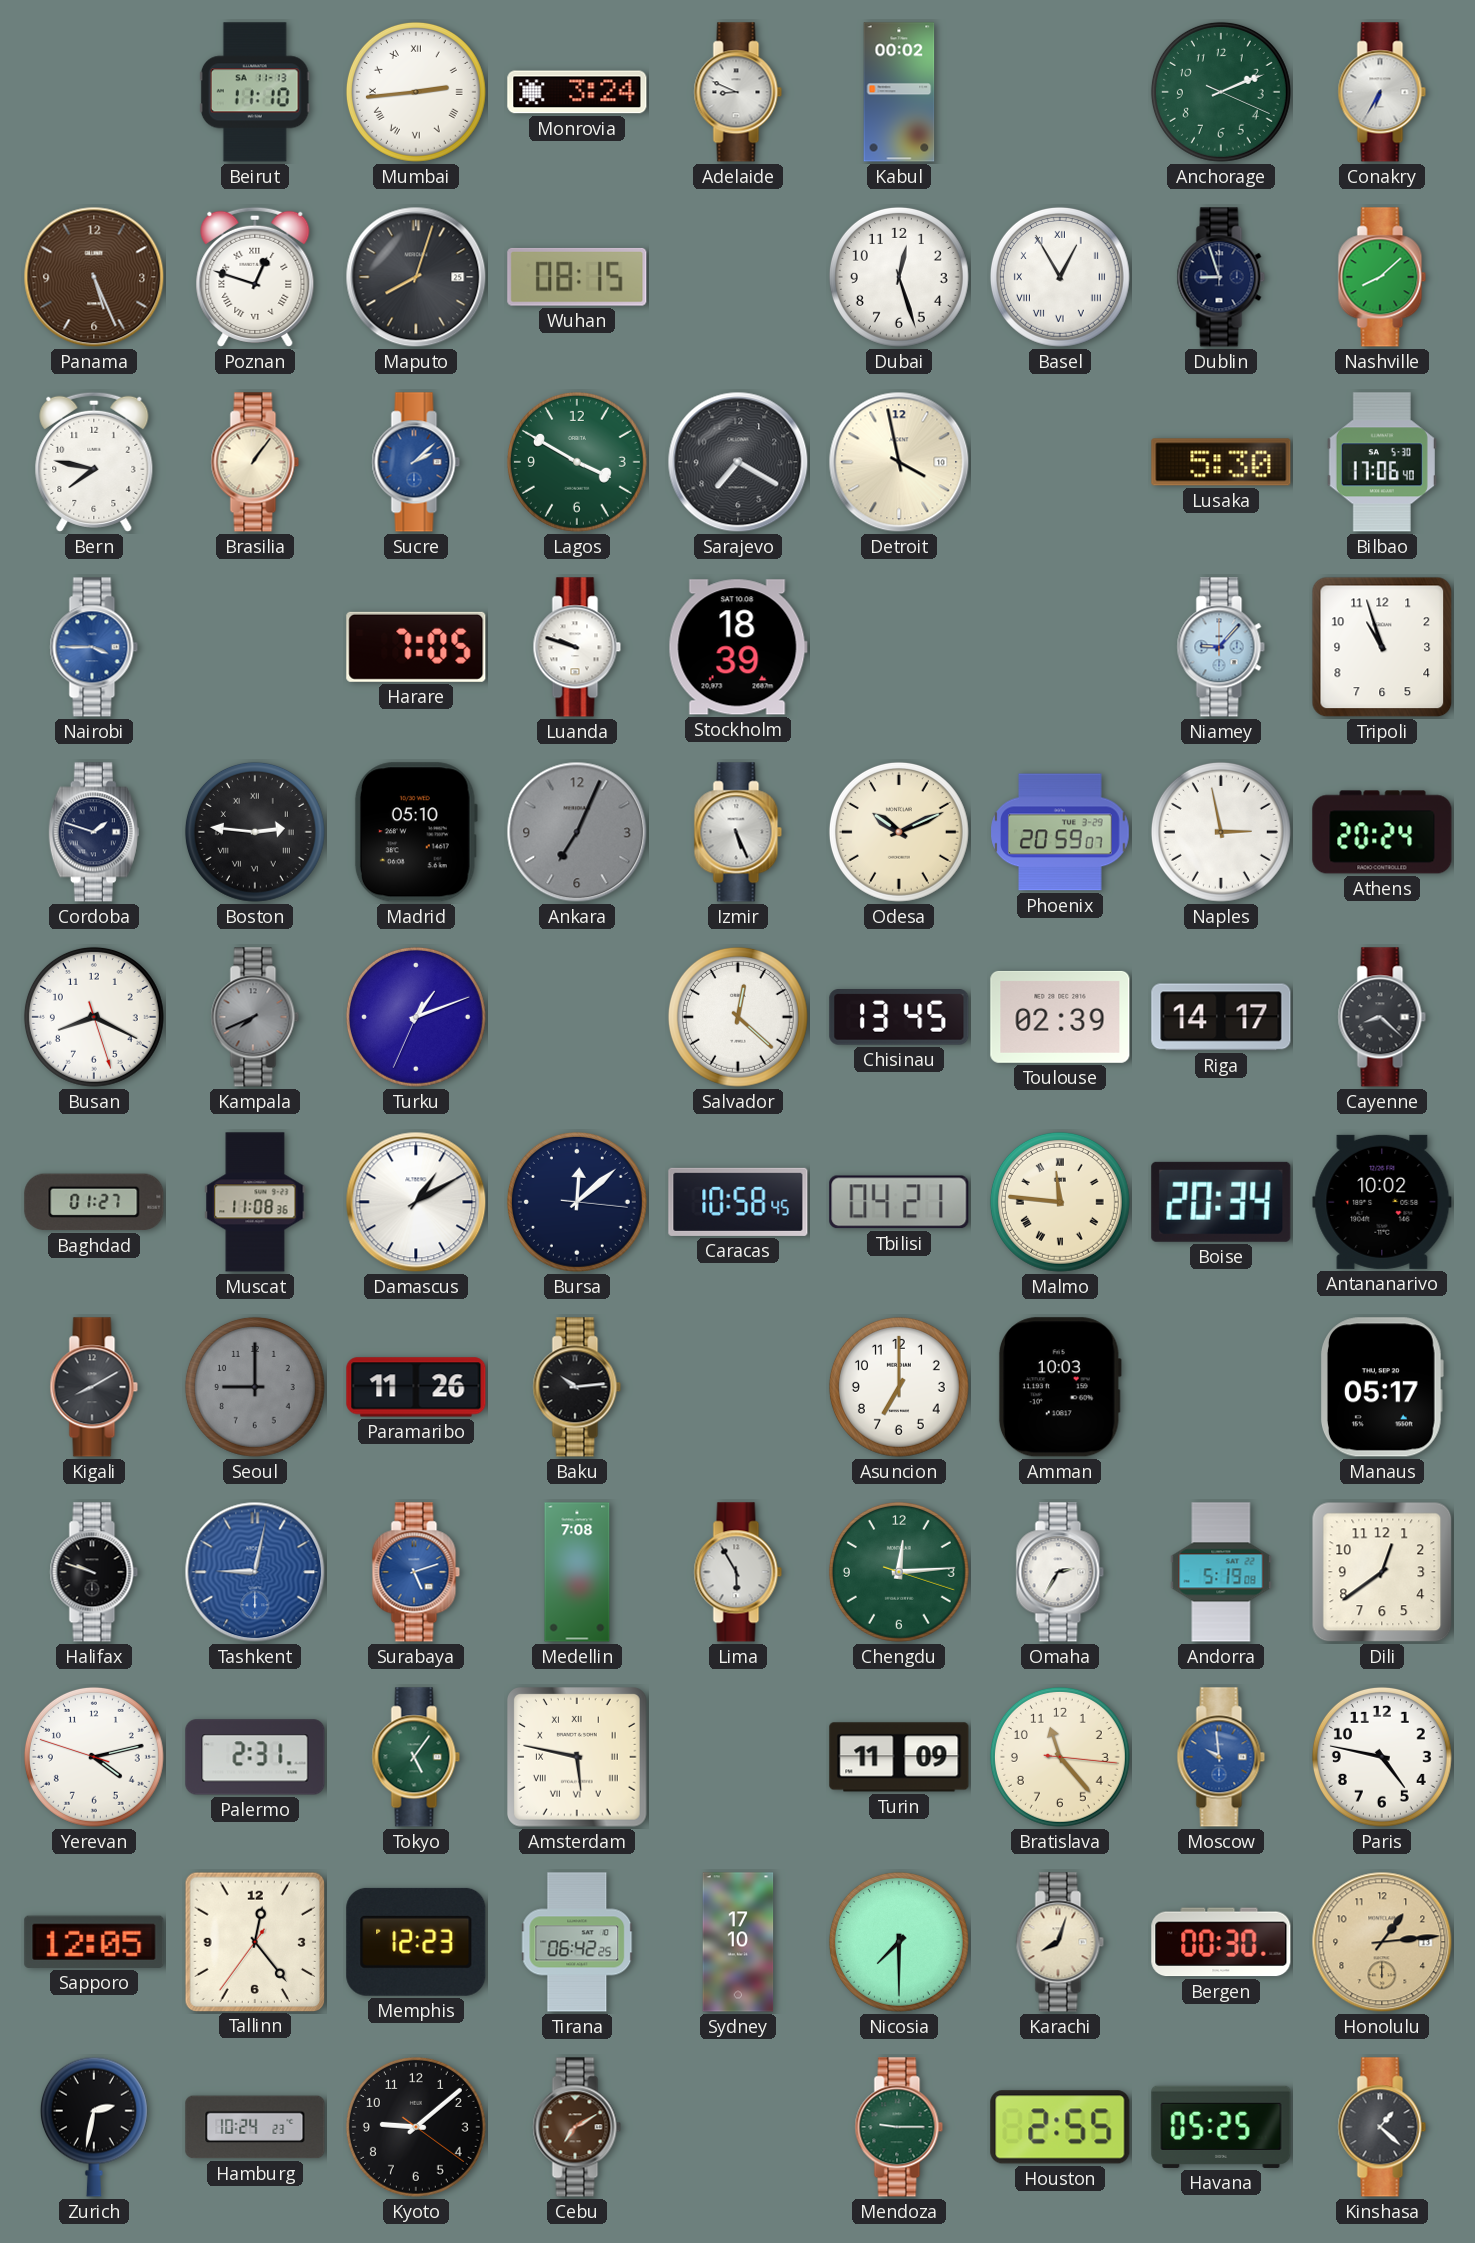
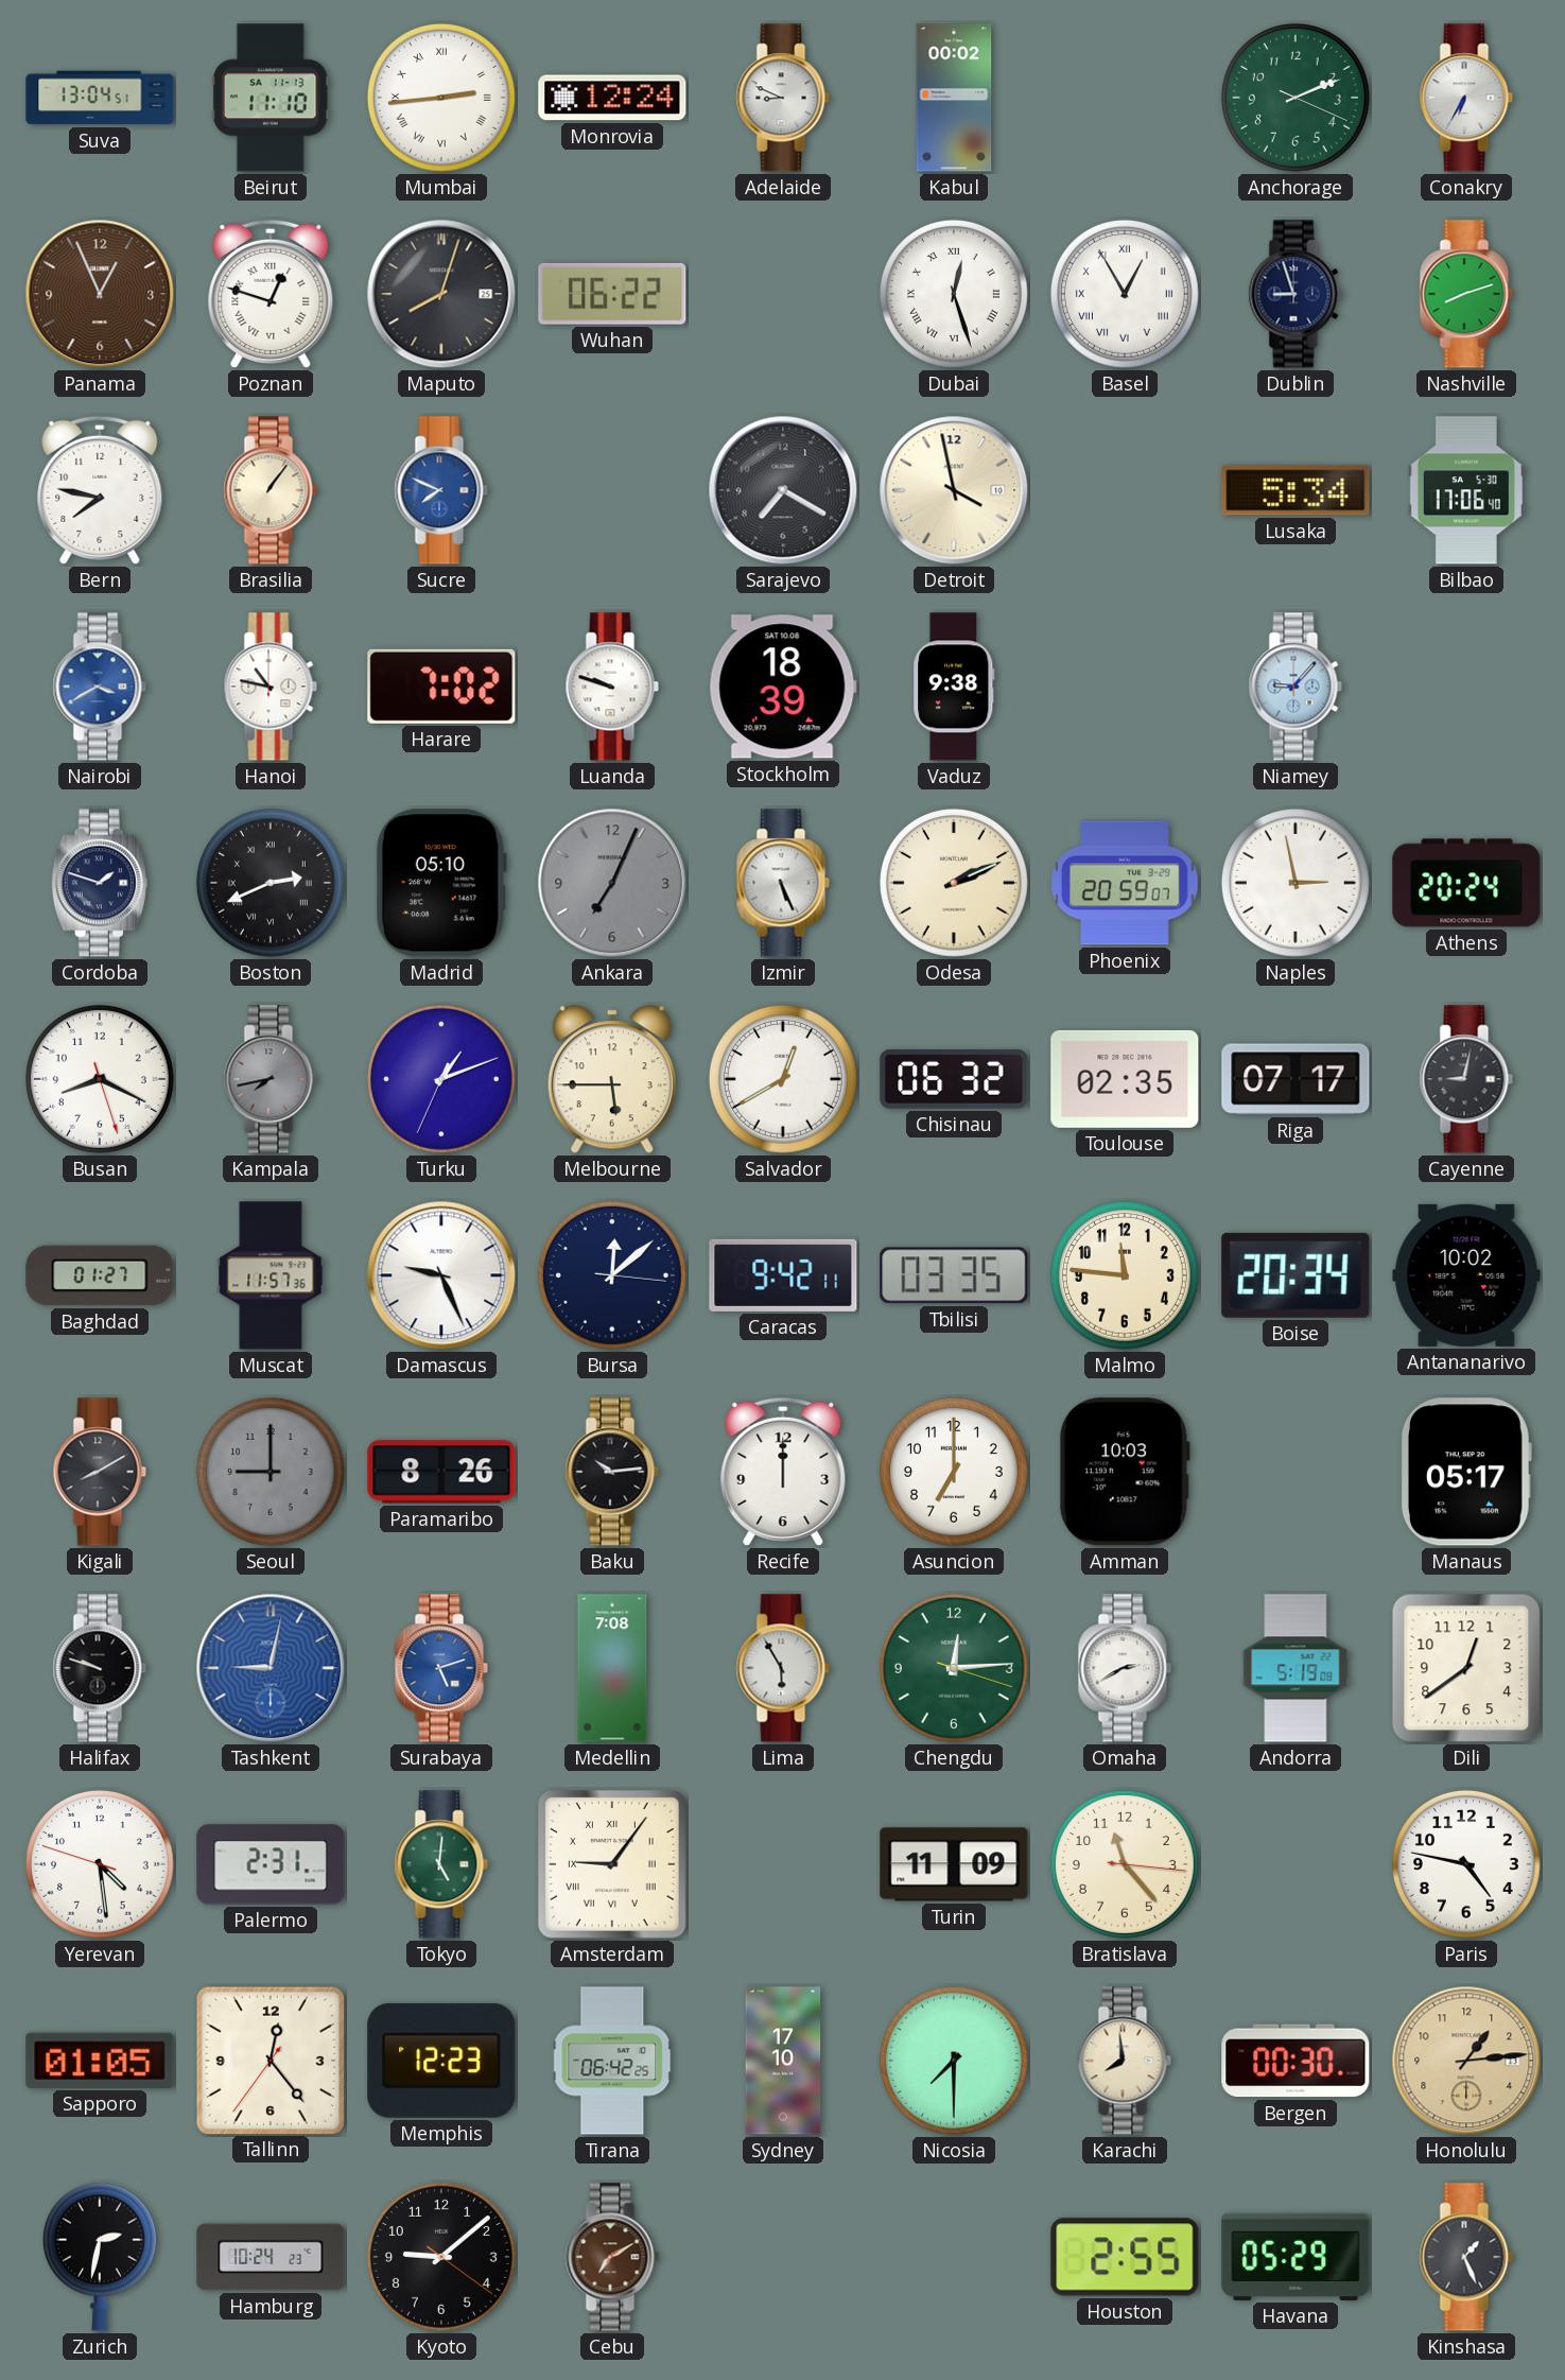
Suva: none -> 13:04 (100, 98)
Monrovia: 3:24 -> 12:24 (612, 98)
Panama: 5:26 -> 12:56 (100, 294)
Wuhan: 08:15 -> 06:22 (612, 294)
Dubai numerals: Arabic -> Roman (954, 294)
Nashville: 8:08 -> 8:12 (1466, 294)
Sucre: 2:08 -> 7:49 (441, 490)
Lagos: 3:50 -> none (577, 462)
Lusaka: 5:30 -> 5:34 (1296, 490)
Nairobi: 3:45 -> 3:40 (100, 687)
Hanoi: none -> 10:47 (271, 687)
Harare: 7:05 -> 7:02 (441, 687)
Vaduz: none -> 9:38 (954, 687)
Tripoli: 10:57 -> none (1382, 647)
Boston: 2:46 -> 2:41 (271, 883)
Odesa: 10:11 -> 2:11 (954, 883)
Kampala: 7:41 -> 7:43 (271, 1079)
Melbourne: none -> 5:45 (612, 1080)
Salvador: 12:22 -> 12:40 (783, 1079)
Chisinau: 13:45 -> 06:32 (954, 1080)
Toulouse: 02:39 -> 02:35 (1125, 1079)
Riga: 14:17 -> 07:17 (1296, 1079)
Cayenne: 8:22 -> 9:02 (1466, 1079)
Muscat: 11:08 -> 11:57 (271, 1275)
Damascus: 1:10 -> 9:26 (441, 1275)
Caracas: 10:58 -> 9:42 (783, 1275)
Tbilisi: 04:21 -> 03:35 (954, 1275)
Malmo numerals: Roman -> Arabic (1125, 1275)
Paramaribo: 11:26 -> 8:26 (441, 1472)
Recife: none -> 12:00 (783, 1472)
Omaha: 2:35 -> 2:40 (1125, 1668)
Yerevan: 4:12 -> 4:28 (100, 1864)
Tokyo: 5:06 -> 5:01 (441, 1864)
Amsterdam: 5:47 -> 9:06 (613, 1865)
Moscow: 9:59 -> none (1221, 1757)
Sapporo: 12:05 -> 01:05 (100, 2061)
Karachi: 8:03 -> 7:59 (1125, 2061)
Mendoza: 9:15 -> none (899, 2127)
Havana: 05:25 -> 05:29 (1296, 2257)
Kinshasa: 1:22 -> 1:26 (1466, 2257)
